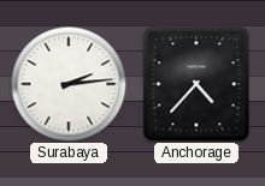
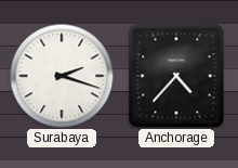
Surabaya: 2:14 -> 2:18 (62, 76)
